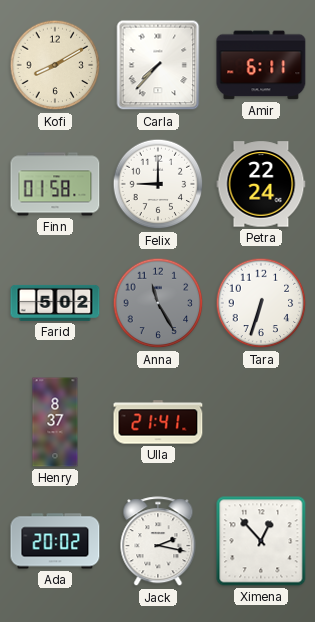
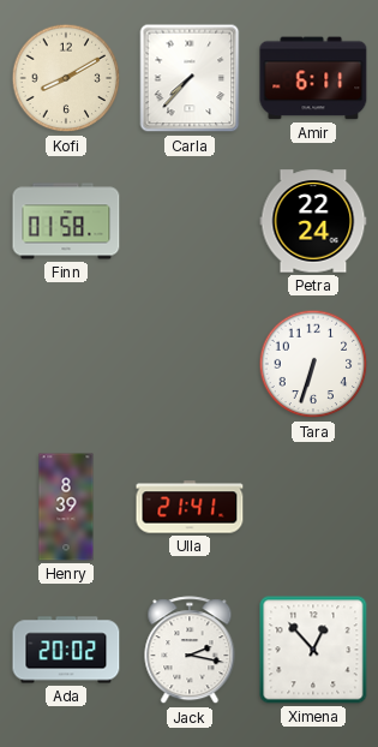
Felix: 9:00 -> none (158, 184)
Farid: 5:02 -> none (55, 303)
Anna: 11:25 -> none (158, 303)
Henry: 8:37 -> 8:39 (66, 507)
